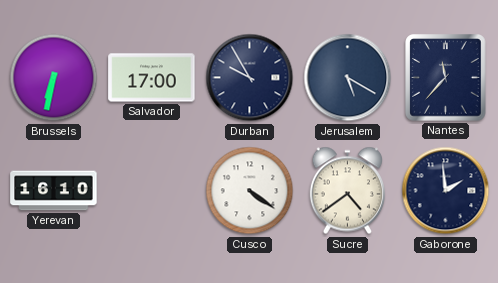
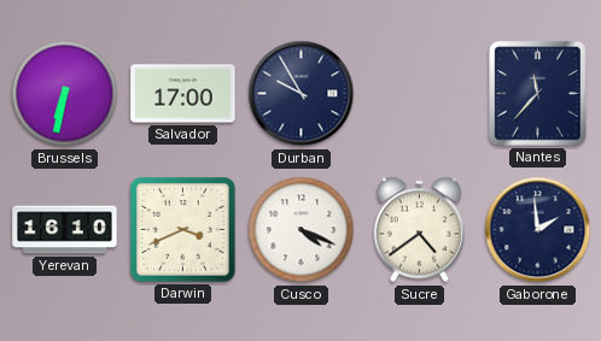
Jerusalem: 5:20 -> none (348, 78)
Darwin: none -> 3:41 (182, 229)
Cusco: 4:21 -> 4:19 (302, 230)
